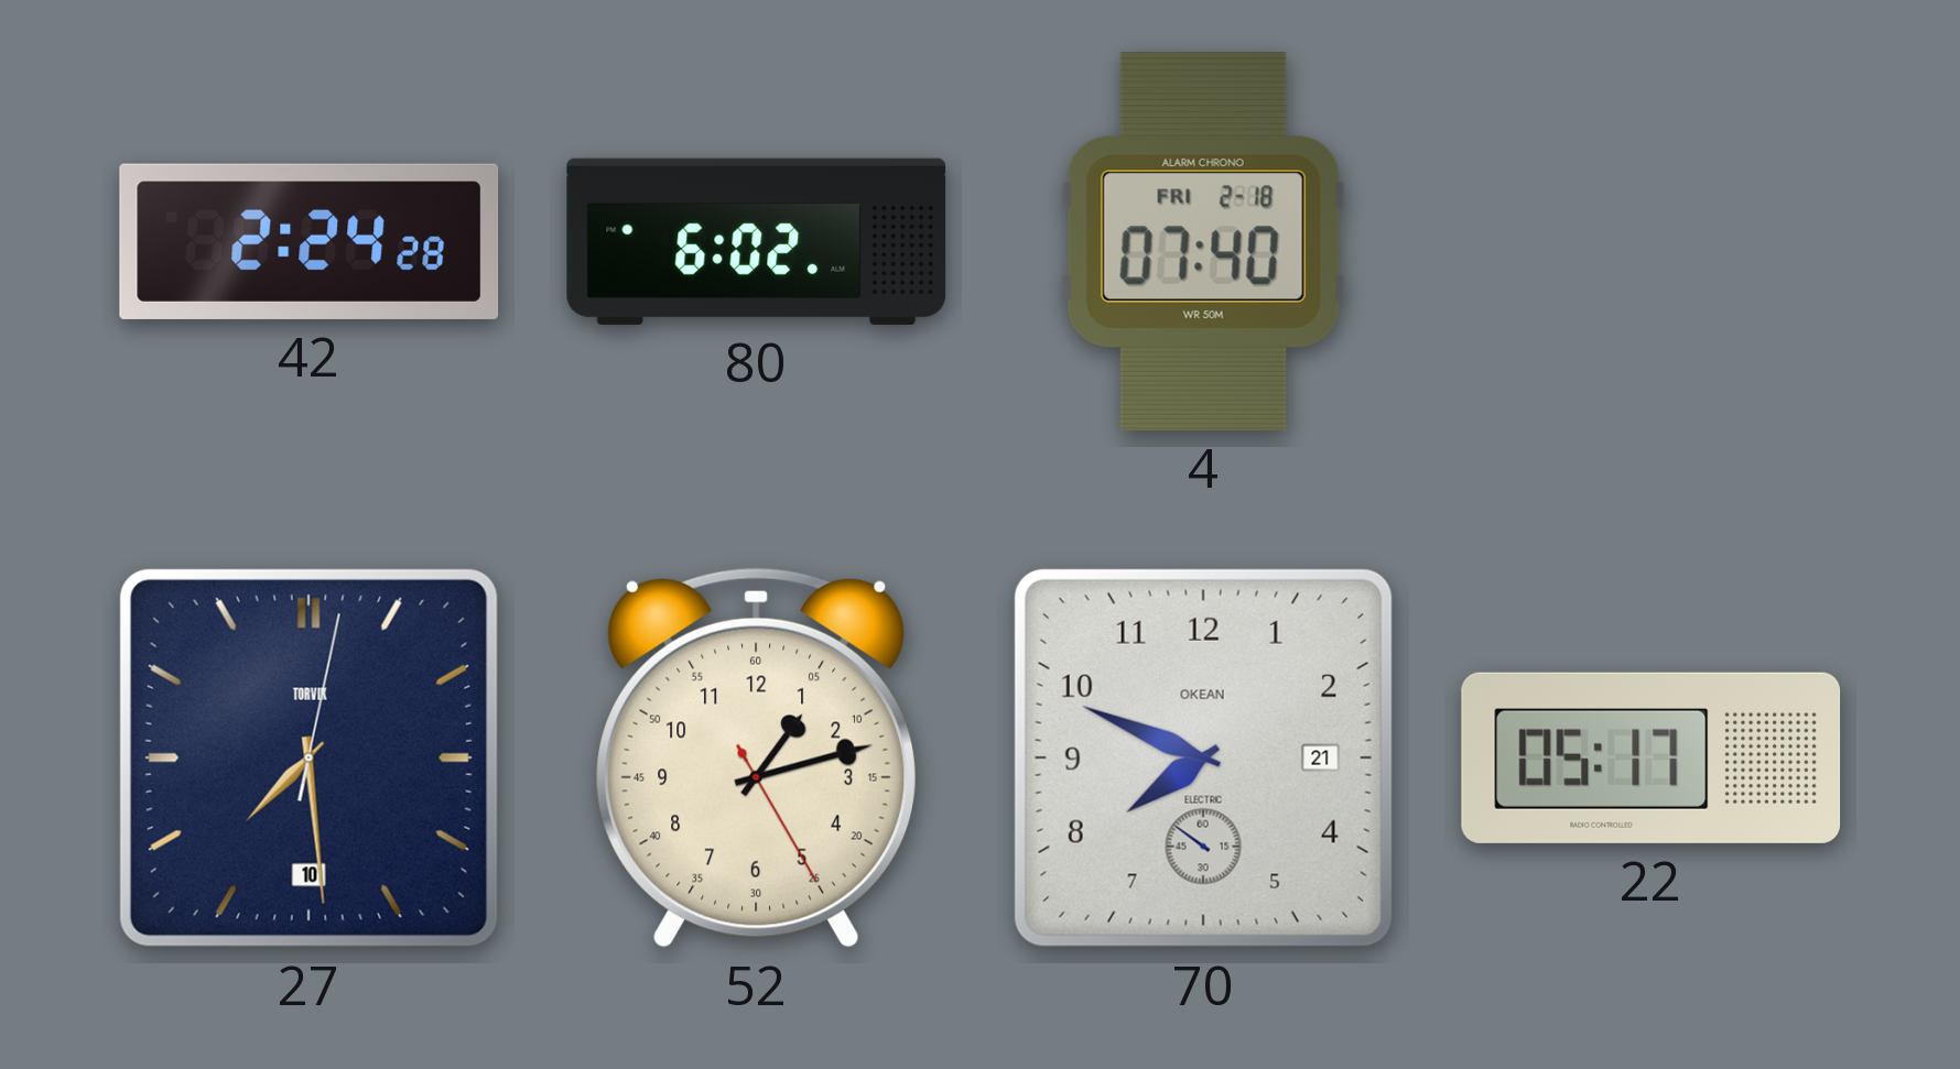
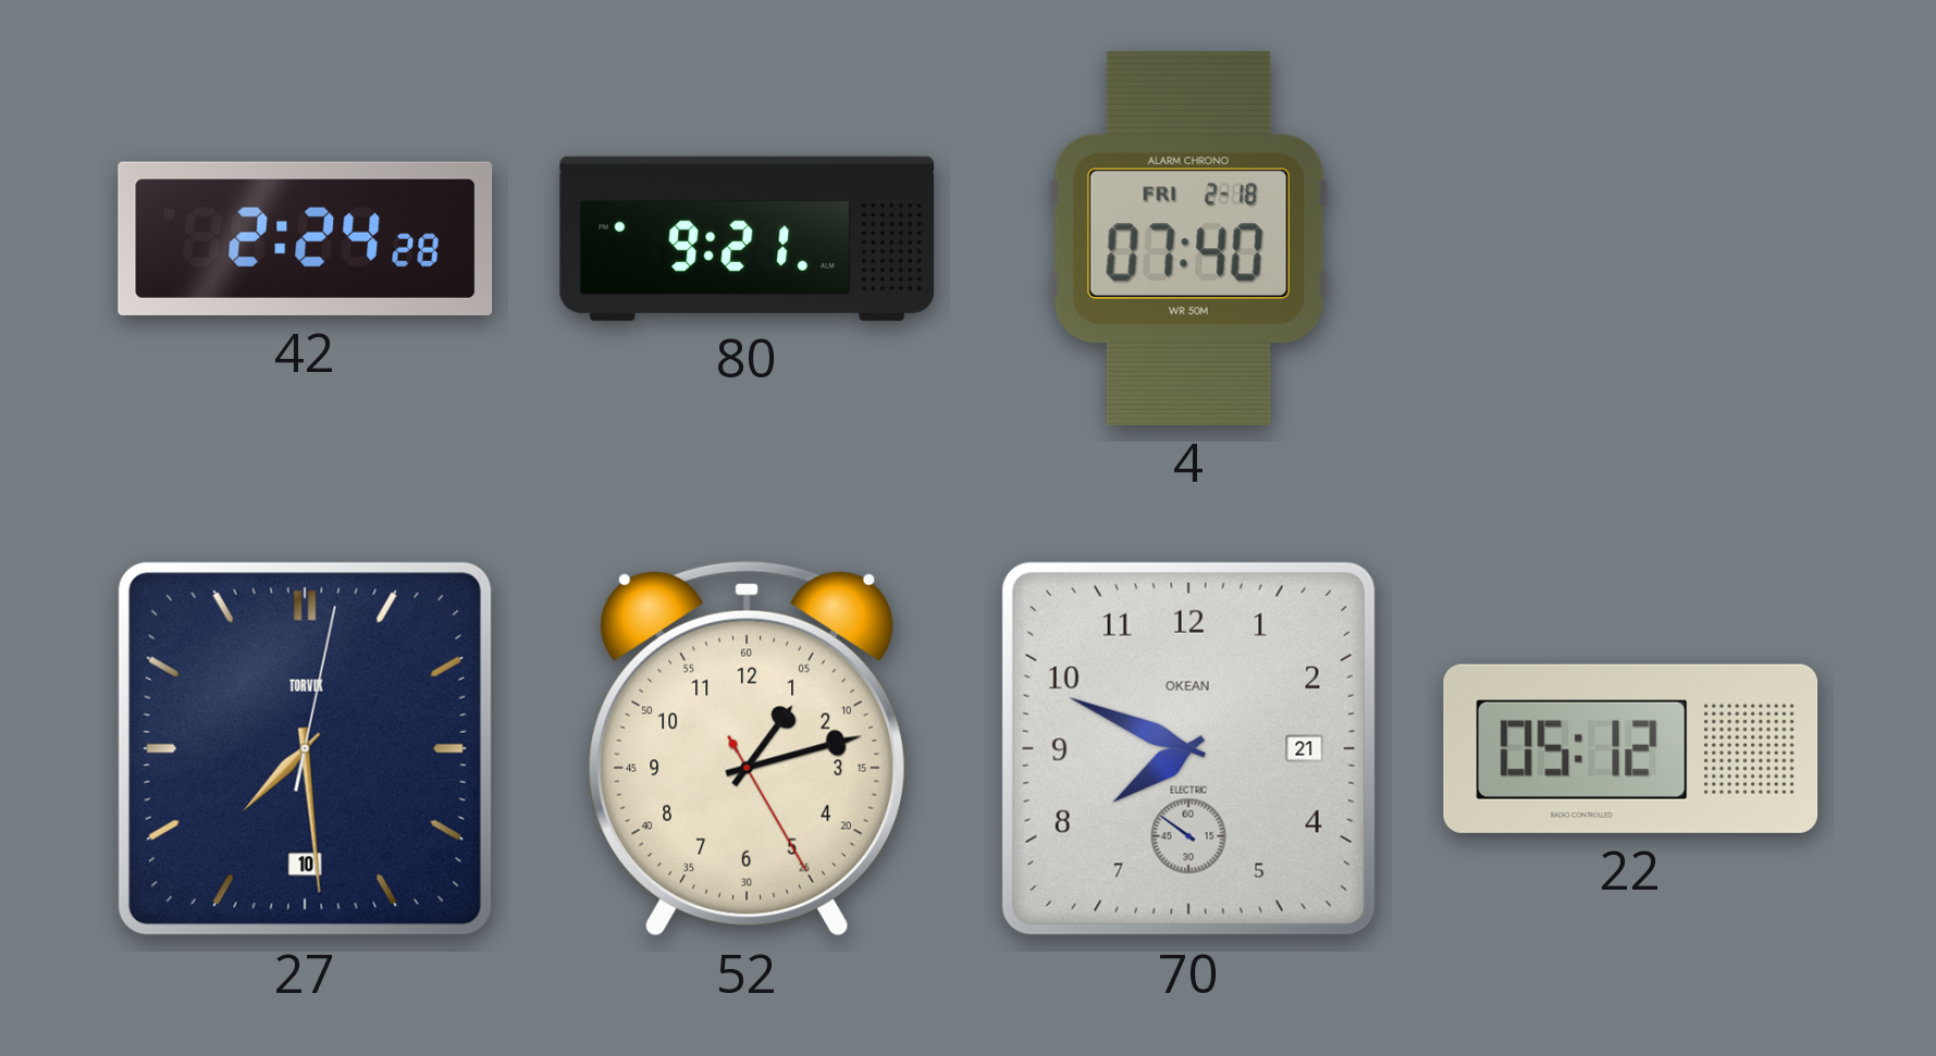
80: 6:02 -> 9:21 (748, 238)
22: 05:17 -> 05:12 (1631, 748)
